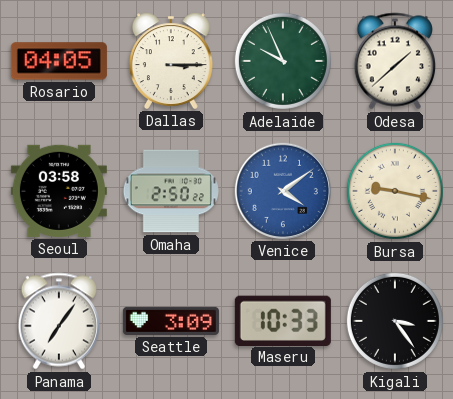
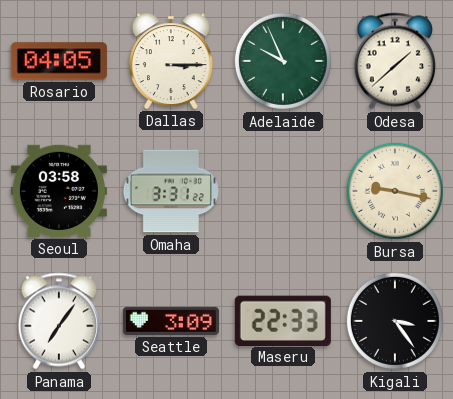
Omaha: 2:50 -> 3:31 (171, 191)
Venice: 4:09 -> none (283, 191)
Maseru: 10:33 -> 22:33 (283, 320)
